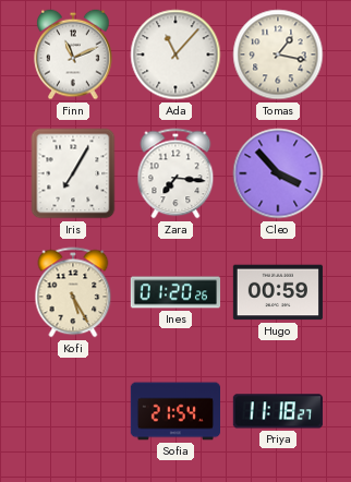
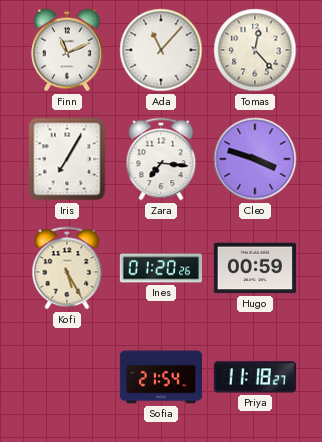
Tomas: 1:17 -> 12:23 (255, 50)
Cleo: 3:53 -> 3:48 (255, 159)
